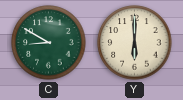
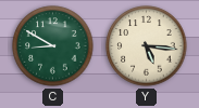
Y: 6:00 -> 5:16 (147, 46)
